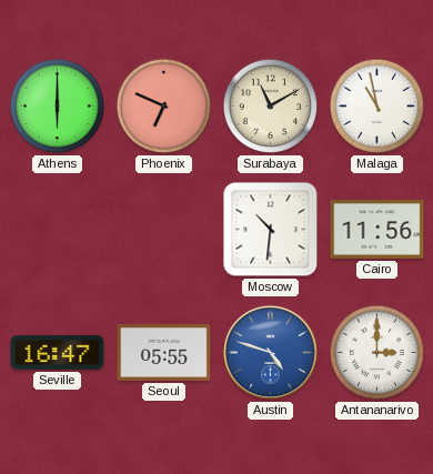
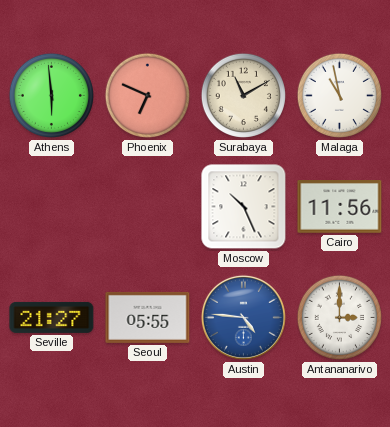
Athens: 6:00 -> 5:59 (51, 95)
Moscow: 10:31 -> 10:26 (244, 207)
Seville: 16:47 -> 21:27 (52, 317)
Austin: 4:48 -> 4:46 (243, 317)
